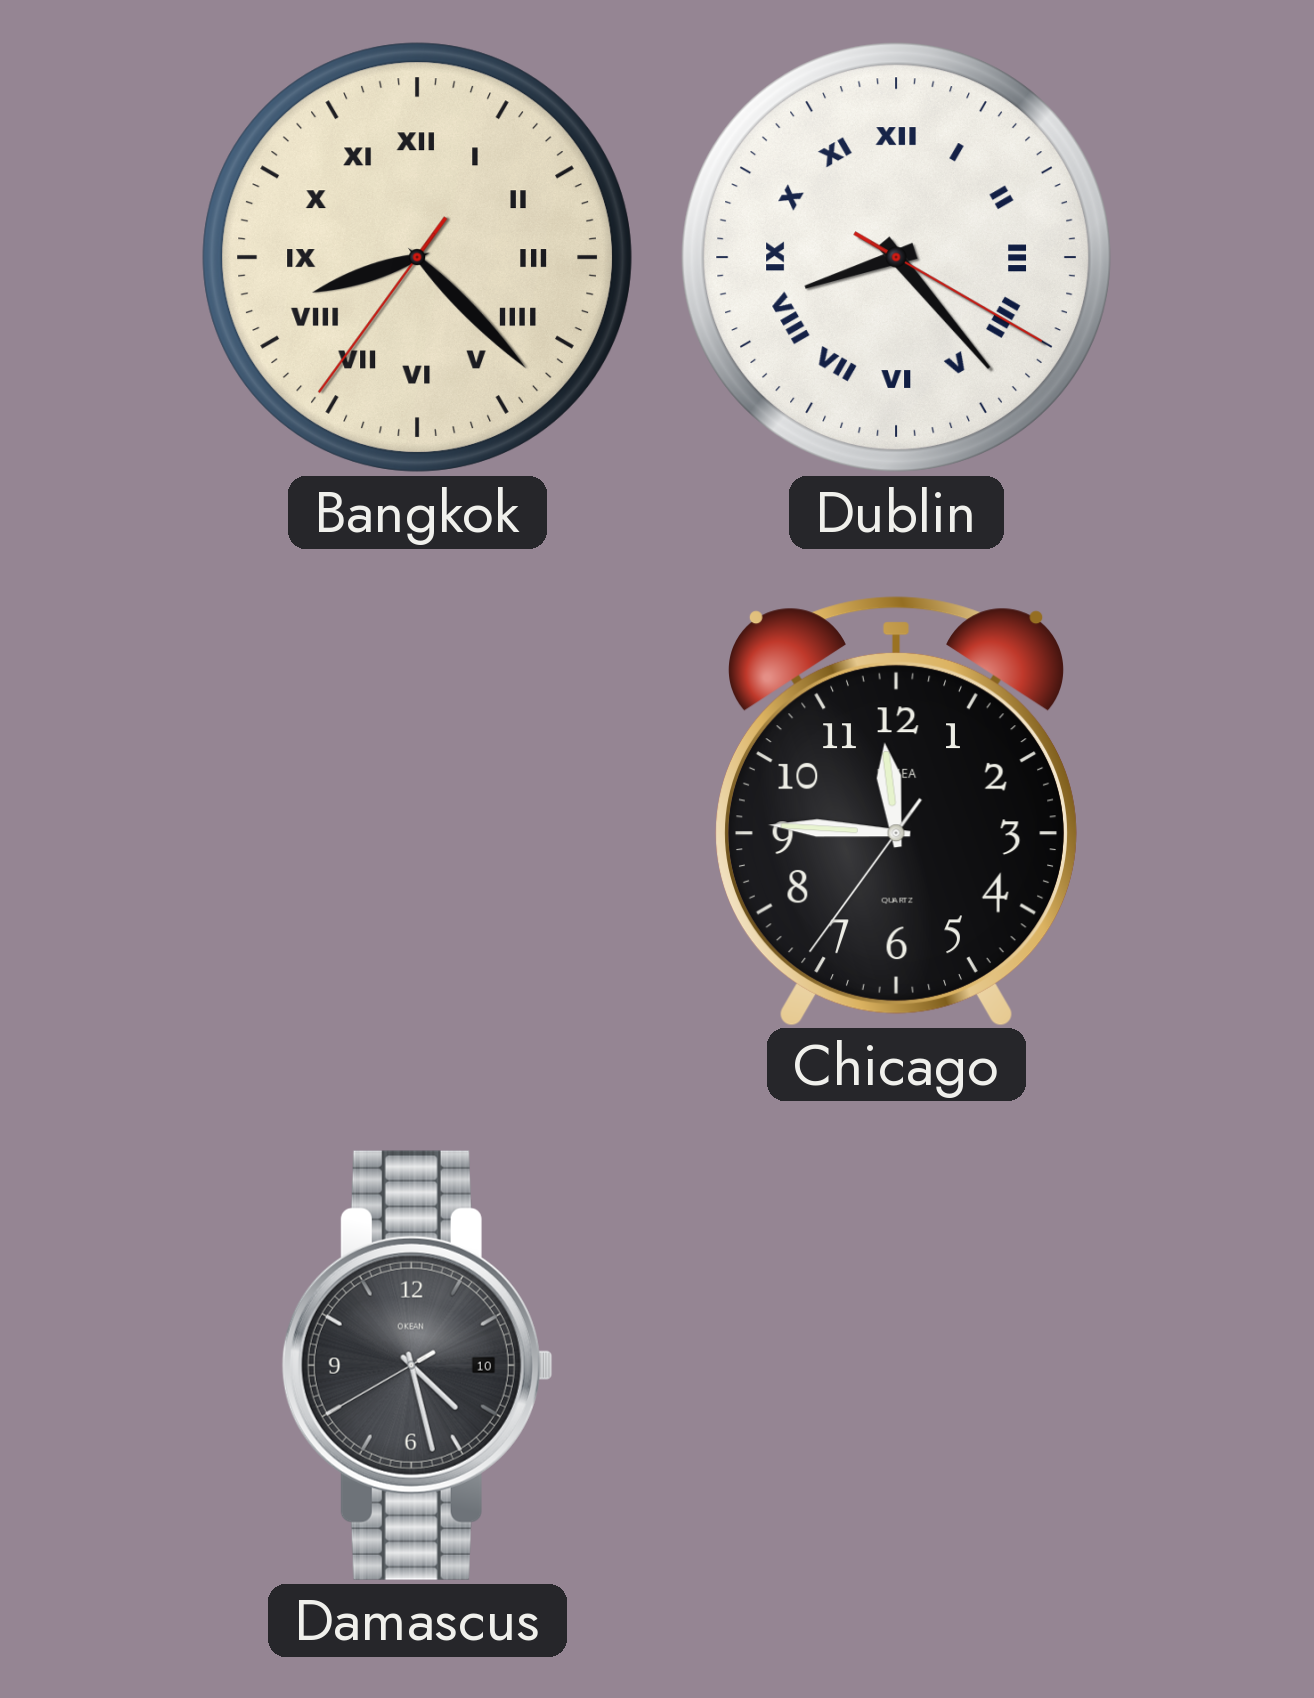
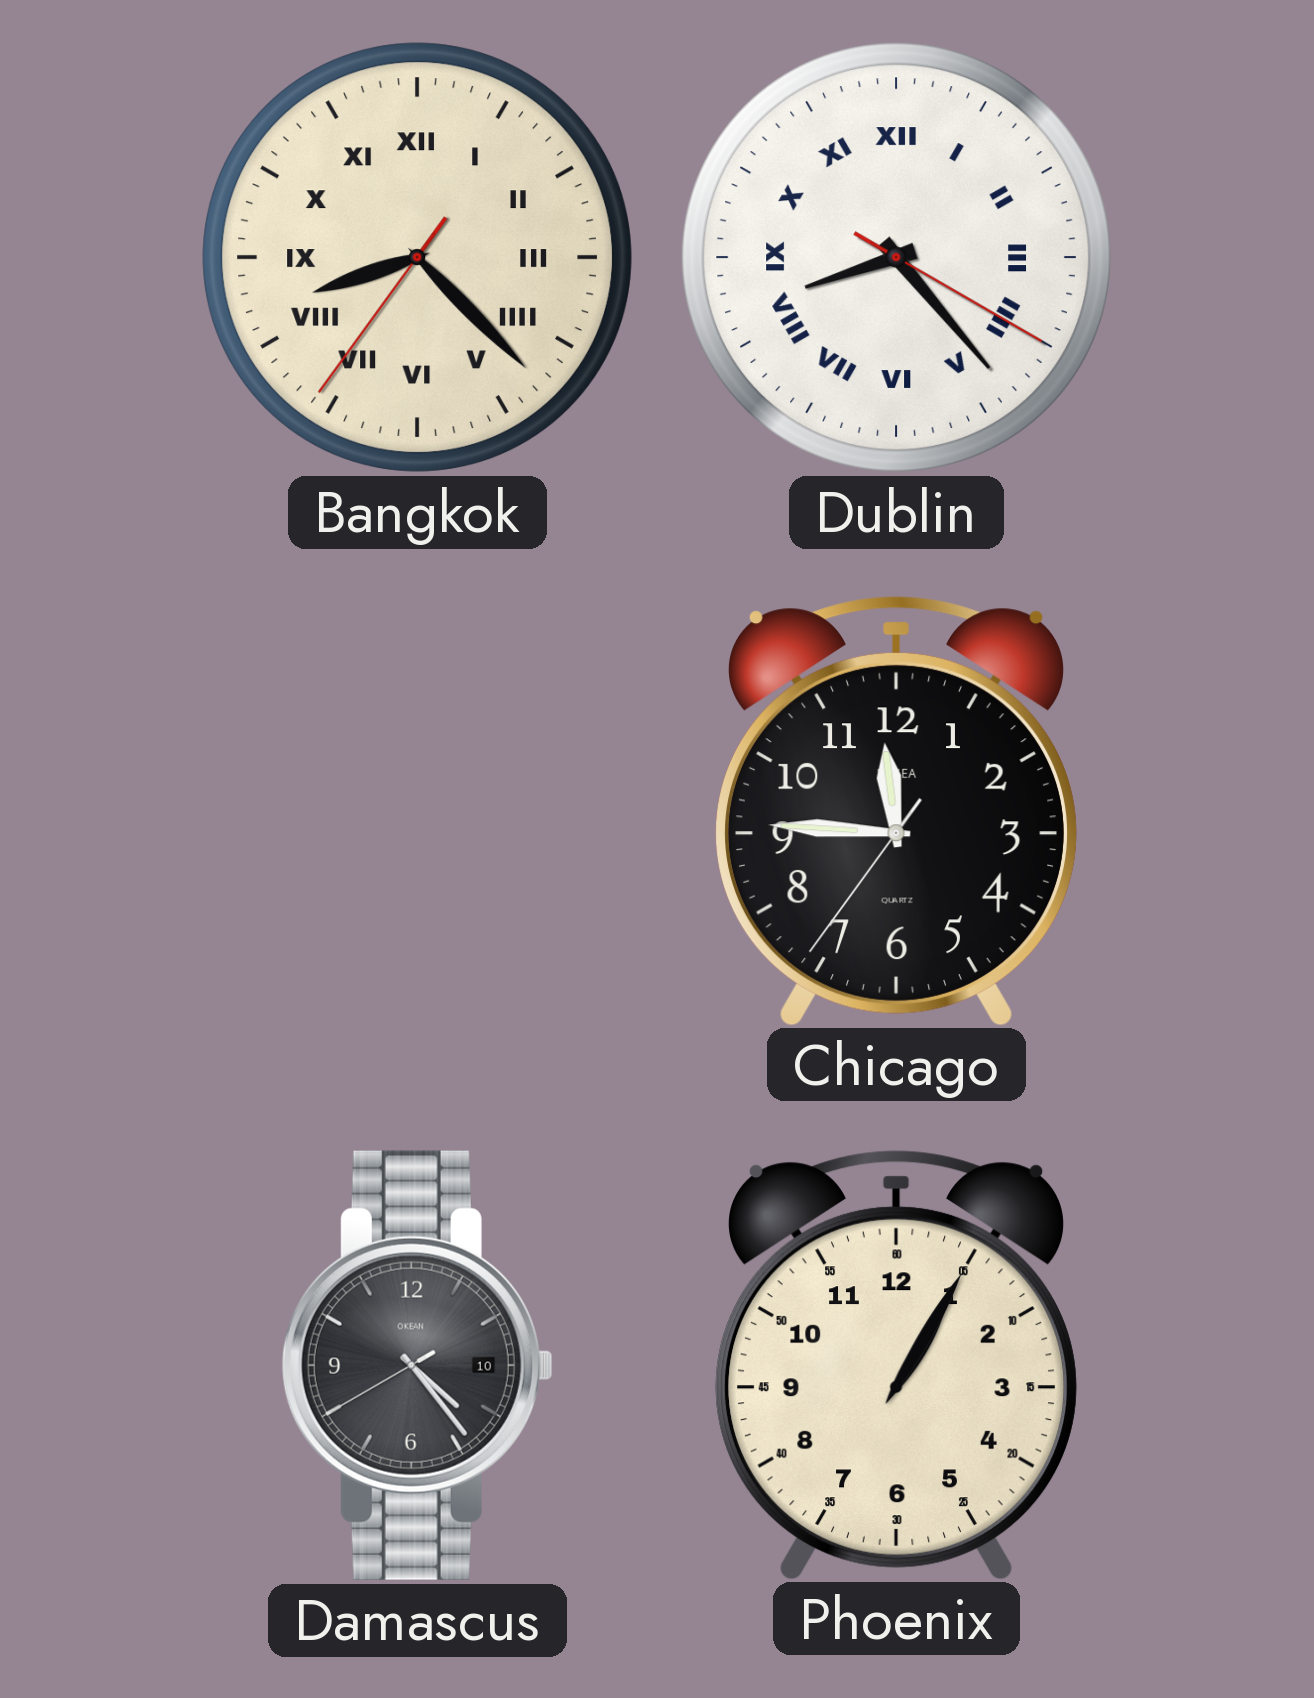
Damascus: 4:27 -> 4:23 (417, 1365)
Phoenix: none -> 1:05 (896, 1365)
